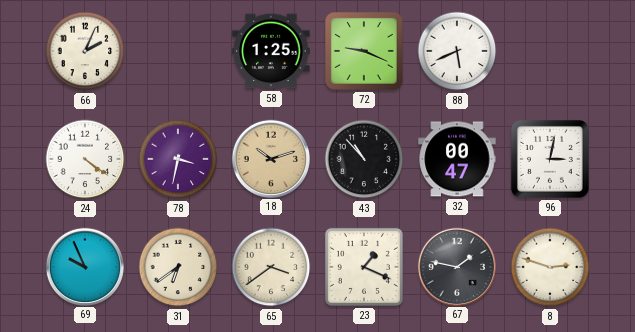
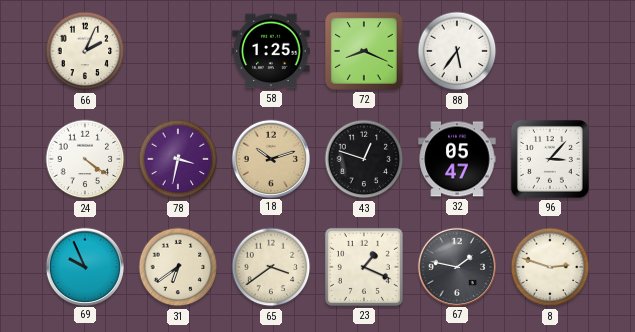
72: 9:19 -> 8:19 (364, 51)
88: 5:41 -> 5:36 (457, 51)
43: 10:53 -> 12:48 (364, 159)
32: 00:47 -> 05:47 (457, 159)
96: 3:02 -> 3:07 (550, 159)
